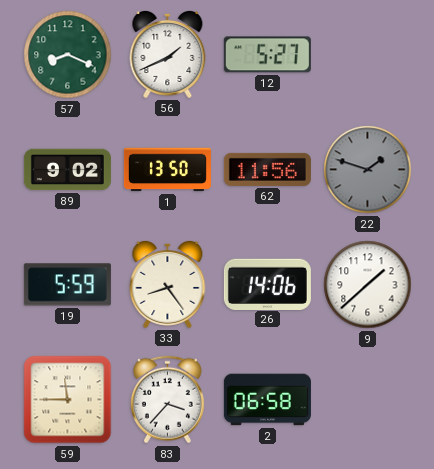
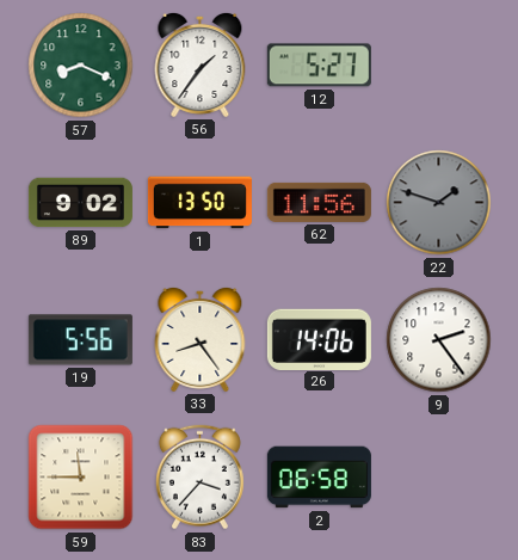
56: 1:41 -> 1:36 (201, 64)
19: 5:59 -> 5:56 (80, 340)
9: 1:38 -> 2:24 (439, 340)
